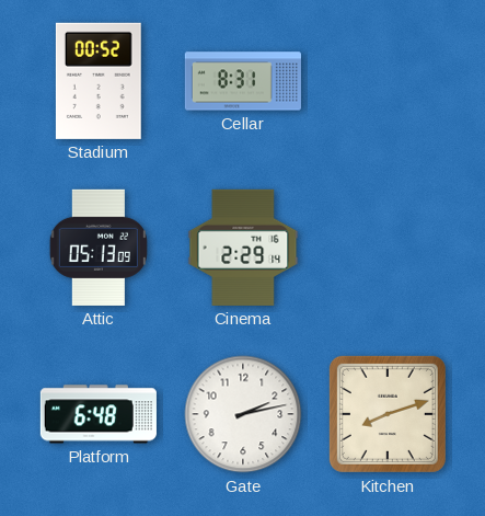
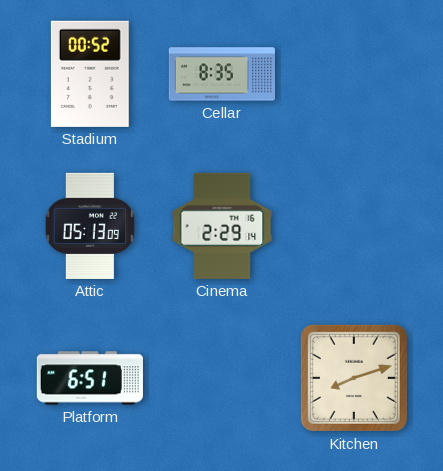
Cellar: 8:31 -> 8:35 (222, 74)
Platform: 6:48 -> 6:51 (90, 378)
Gate: 2:13 -> none (243, 414)
